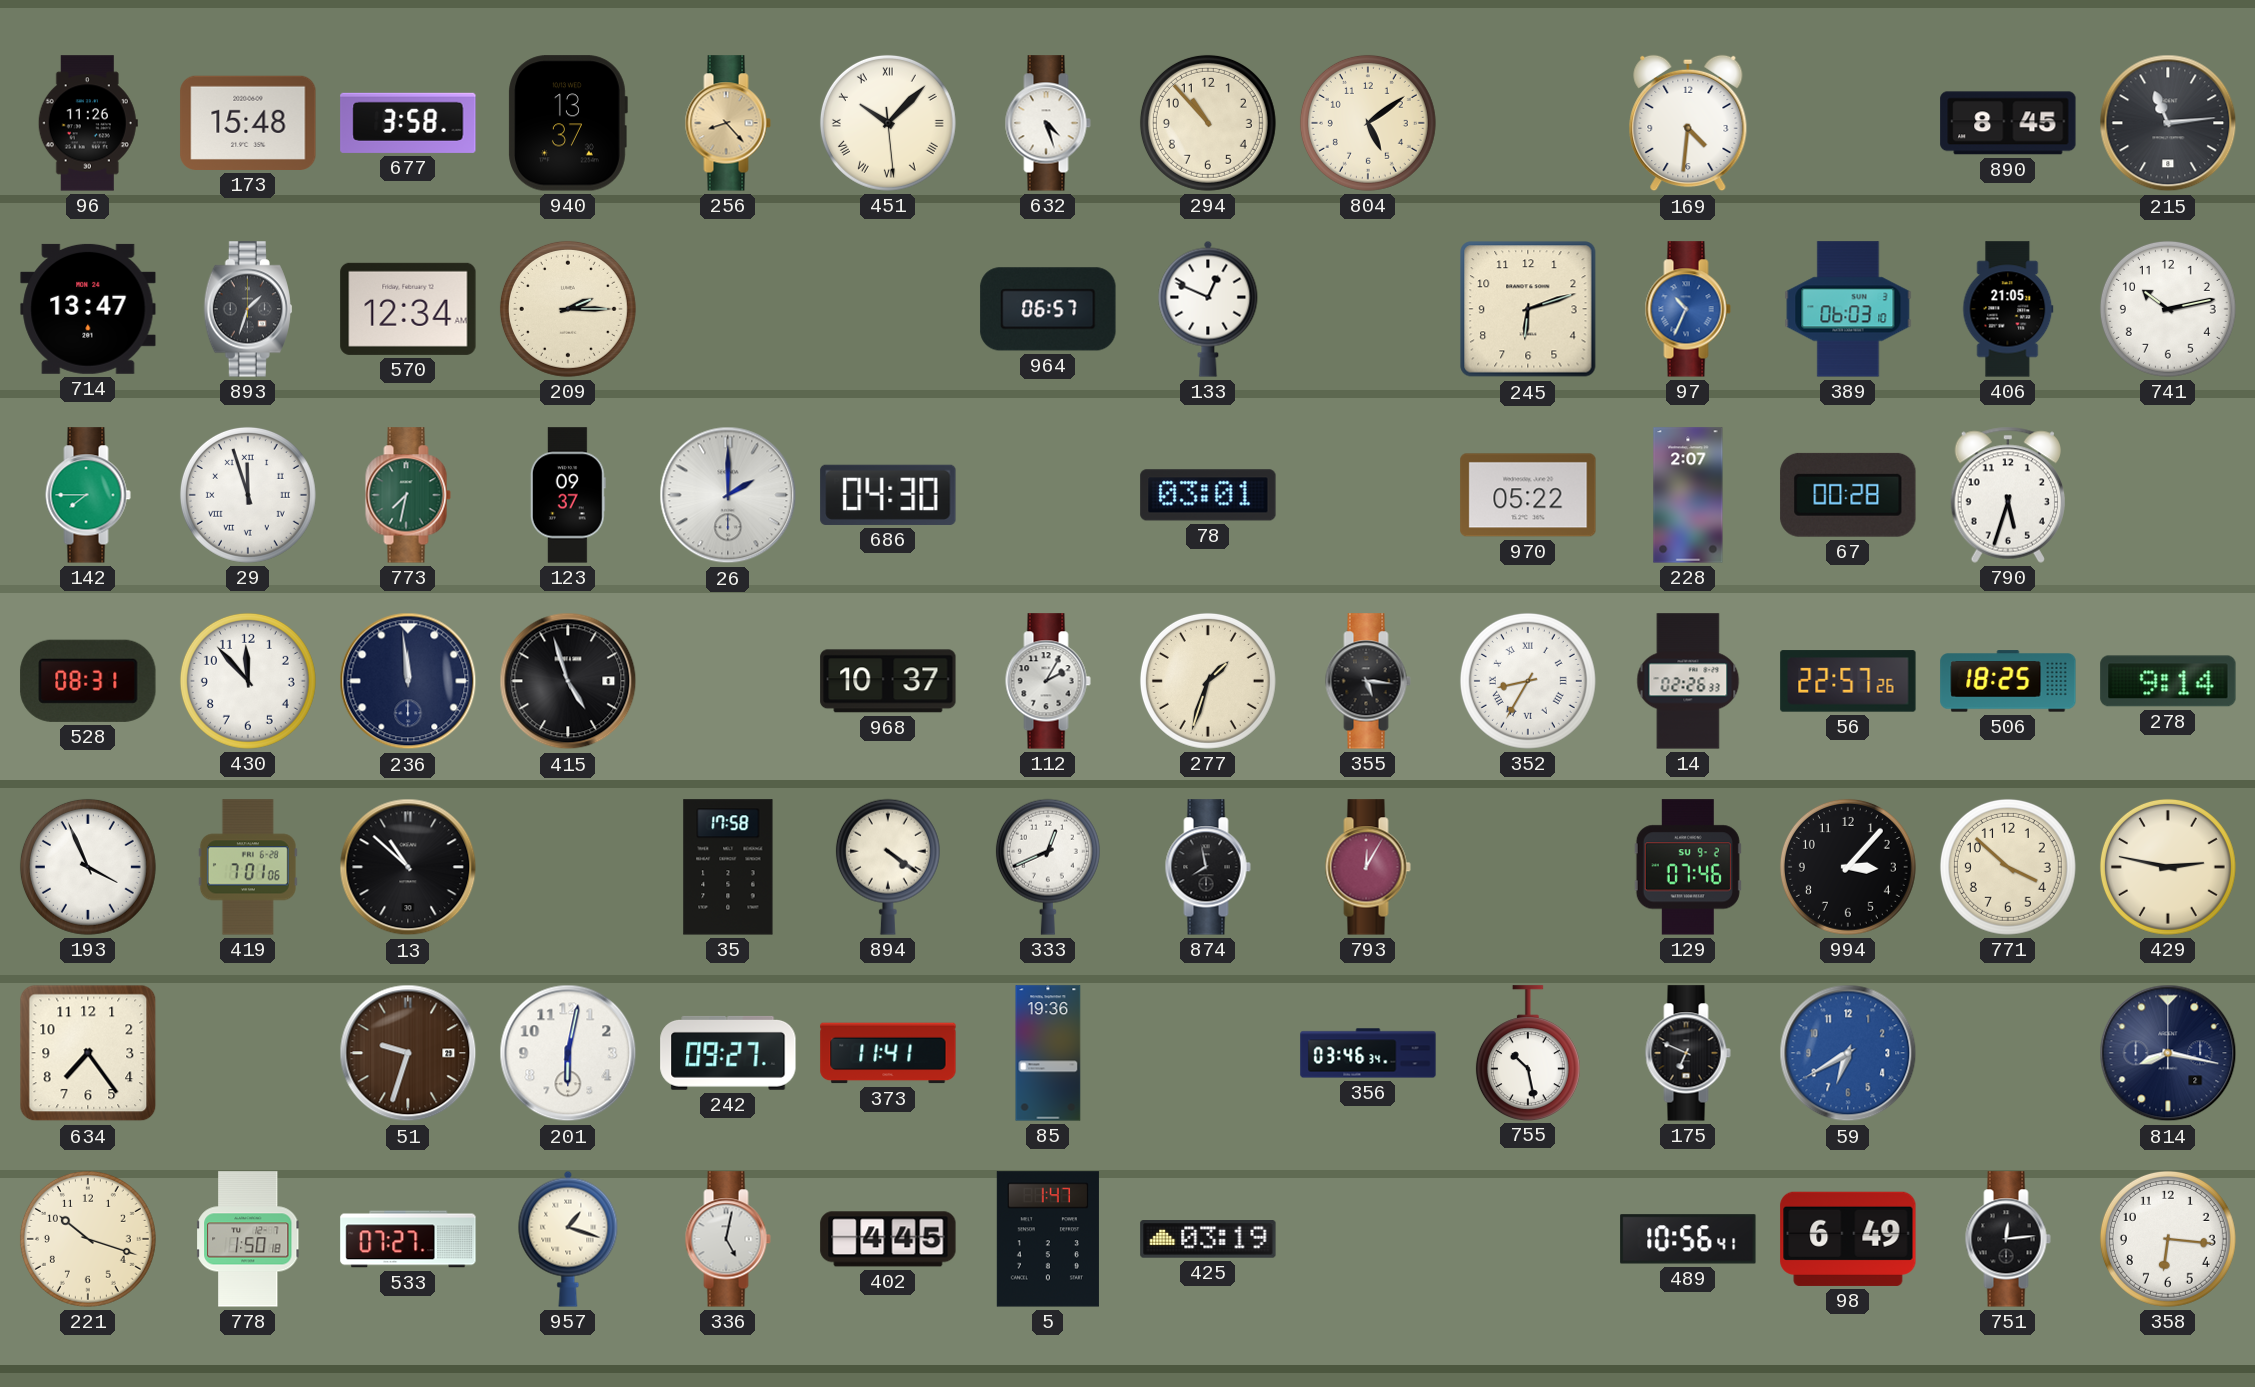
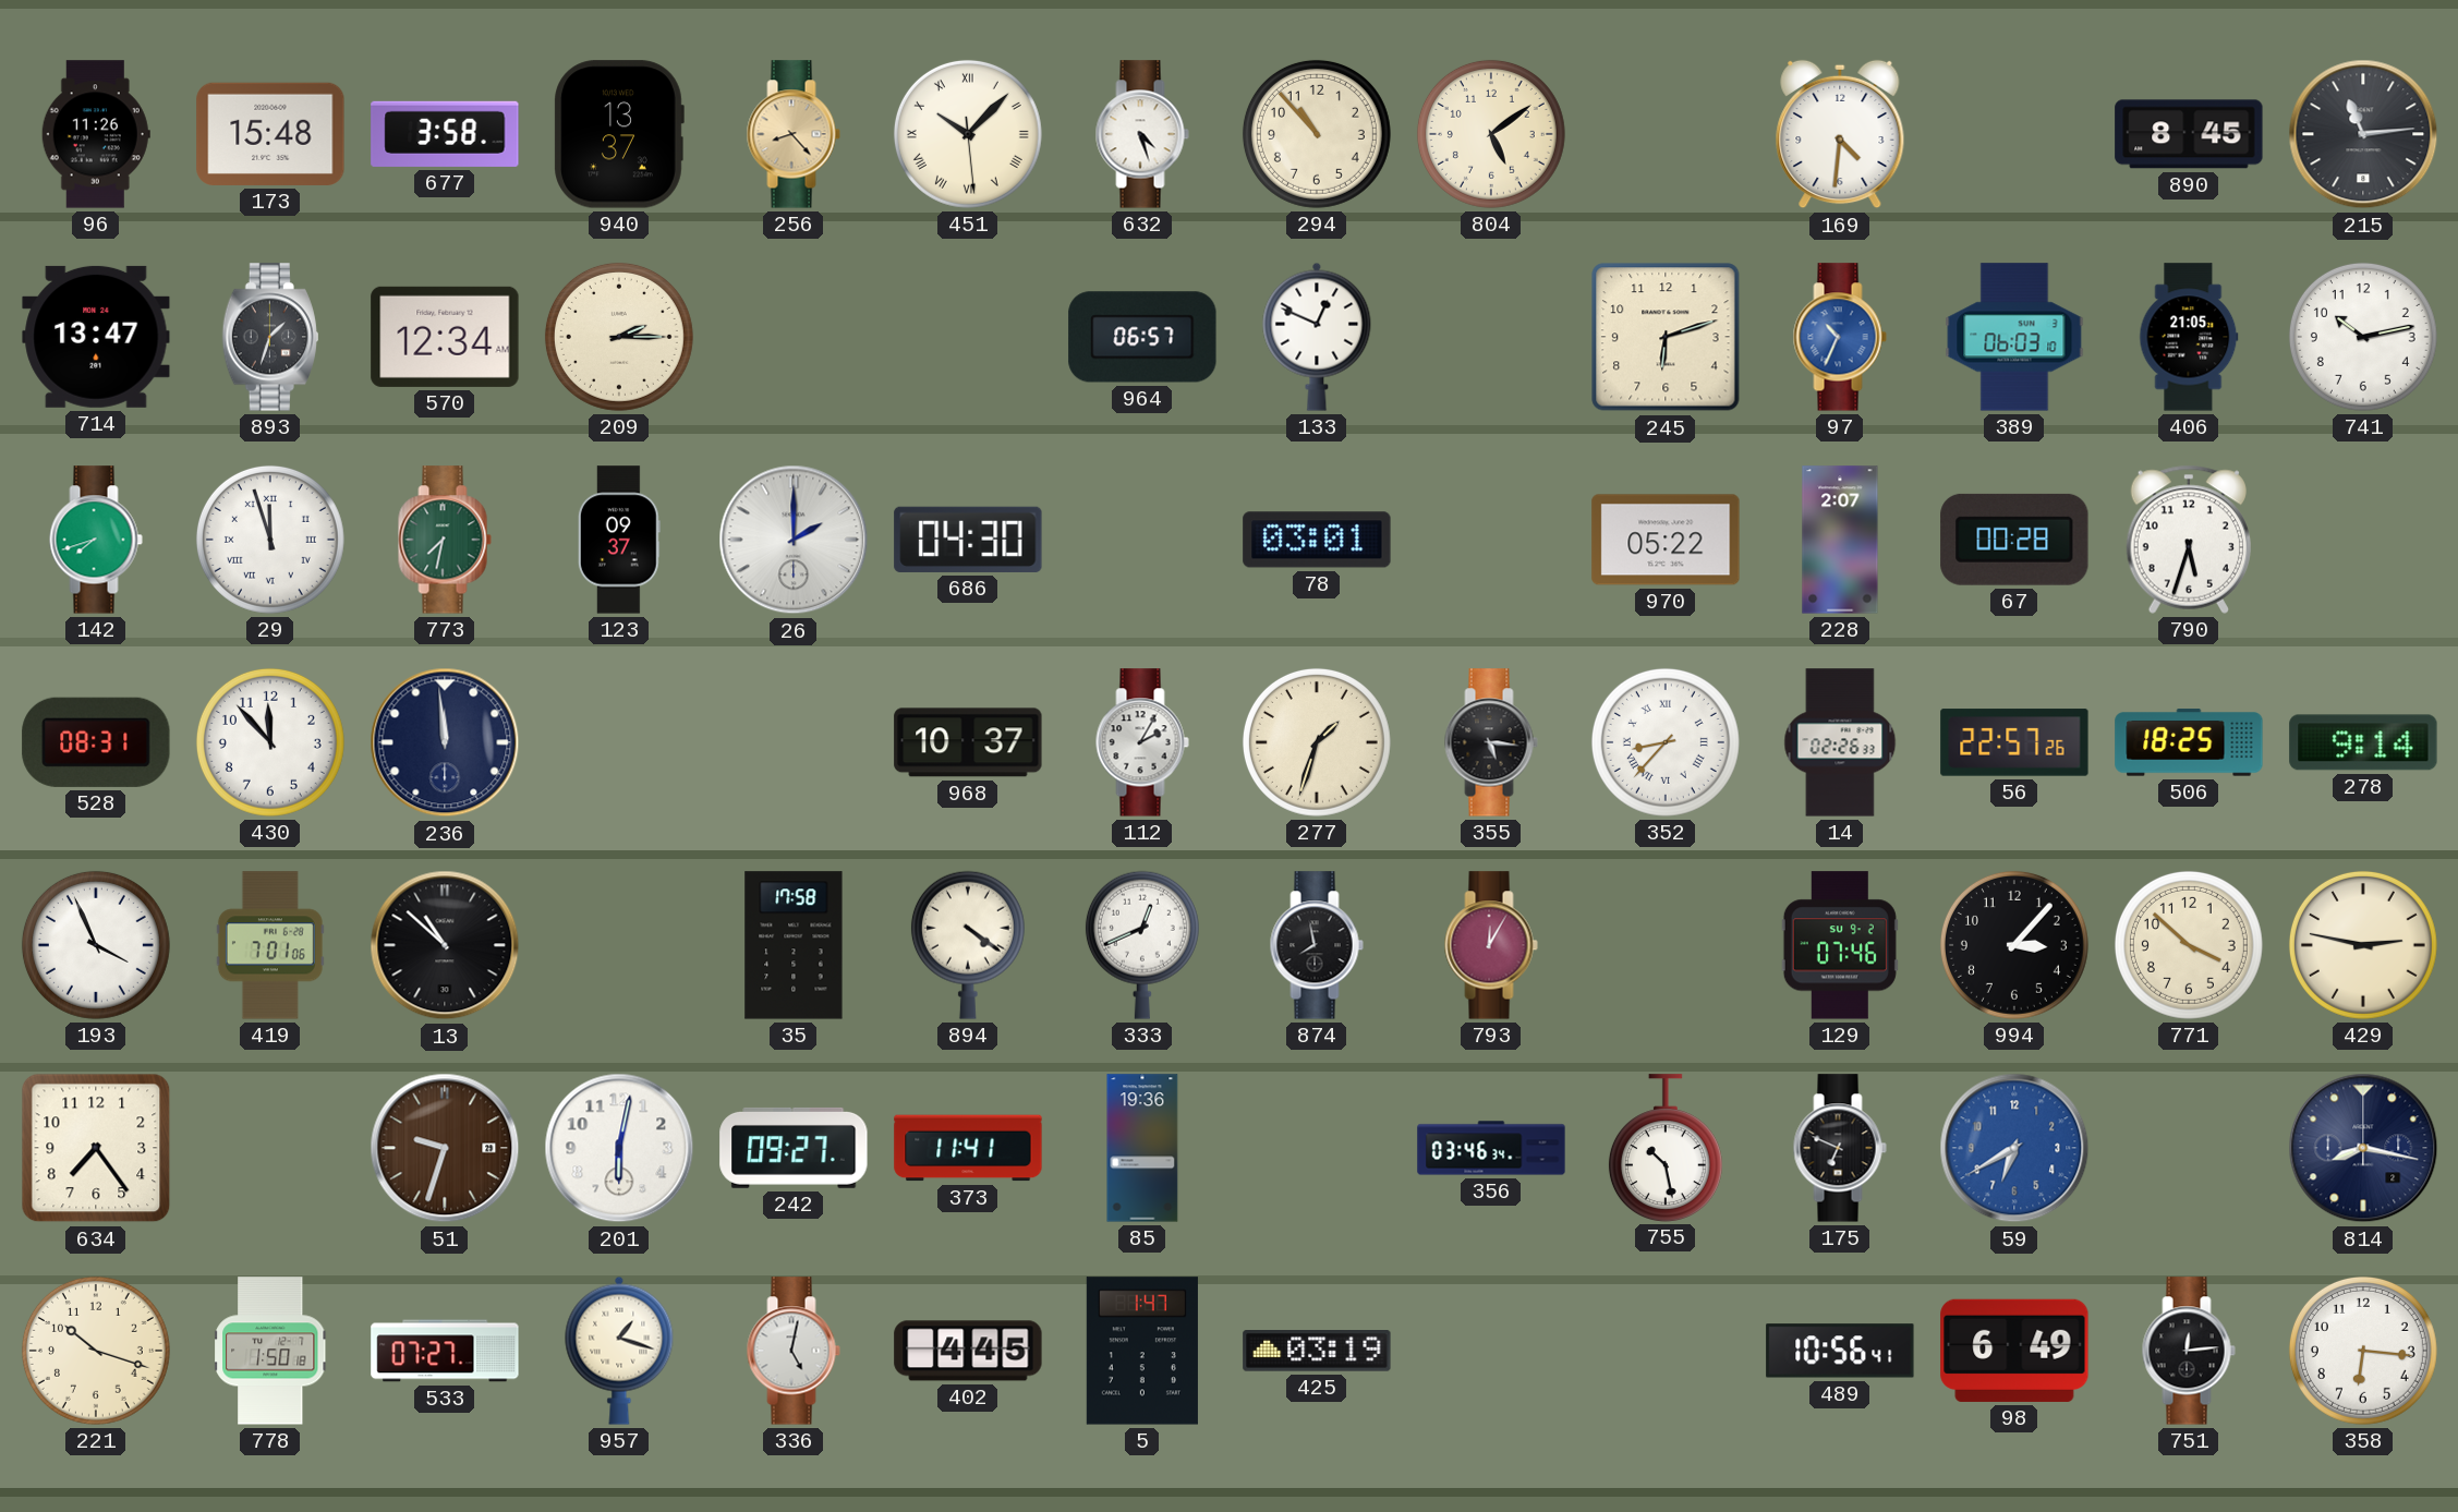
142: 7:45 -> 7:42 (96, 540)
415: 4:57 -> none (568, 681)
352: 8:35 -> 8:37 (1666, 742)
